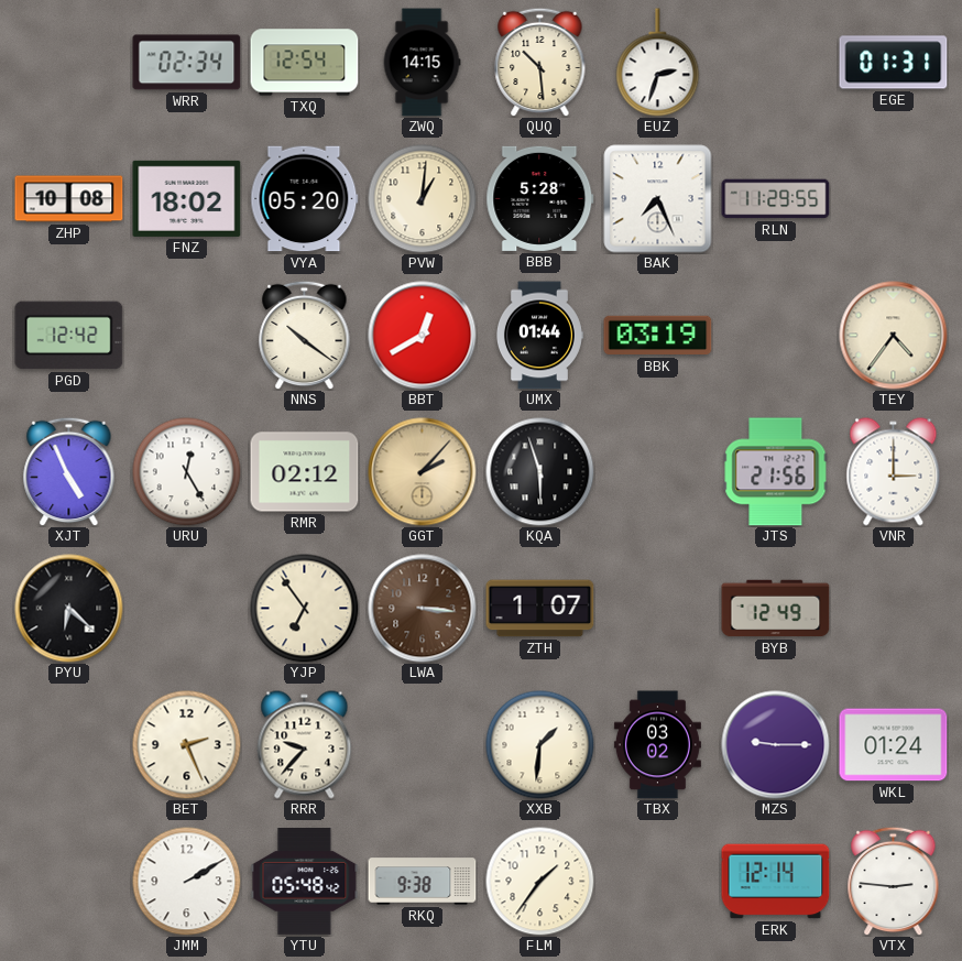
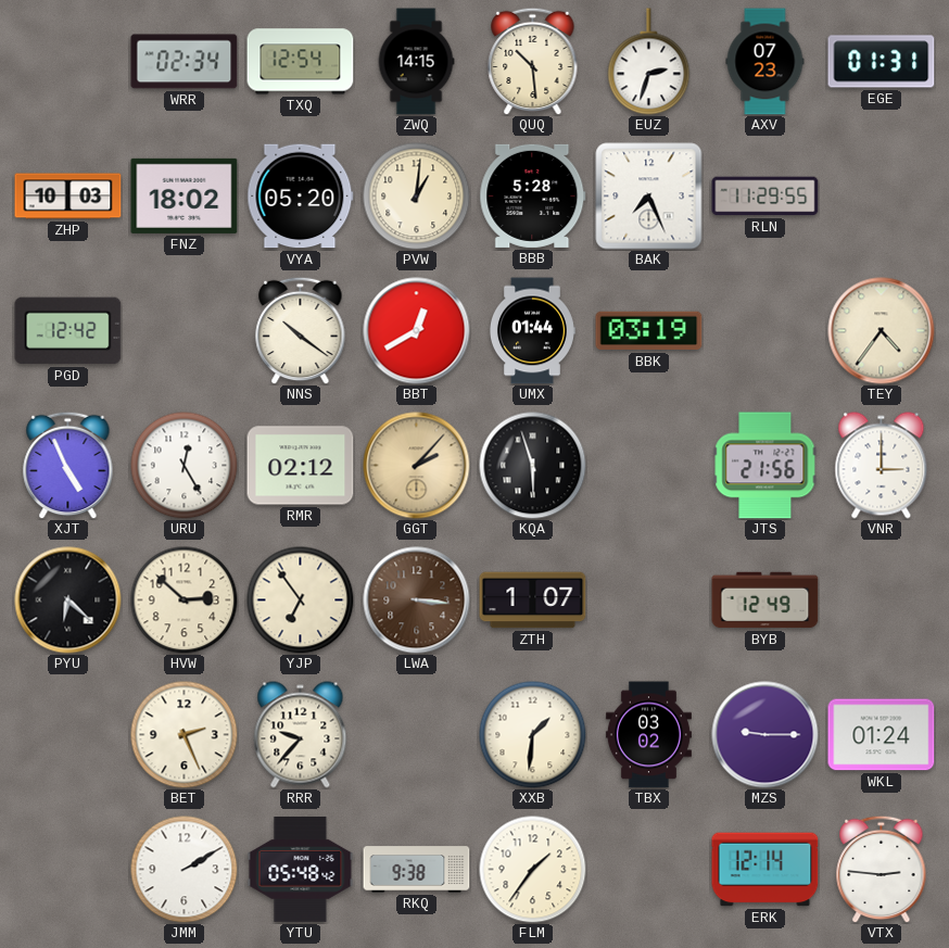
AXV: none -> 07:23 (765, 62)
ZHP: 10:08 -> 10:03 (68, 197)
HVW: none -> 2:52 (185, 601)
